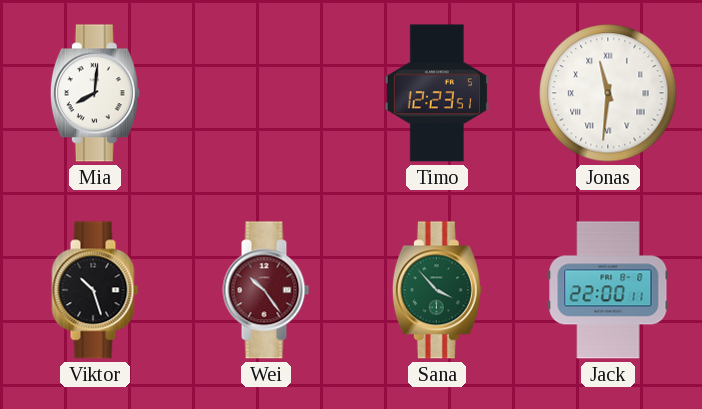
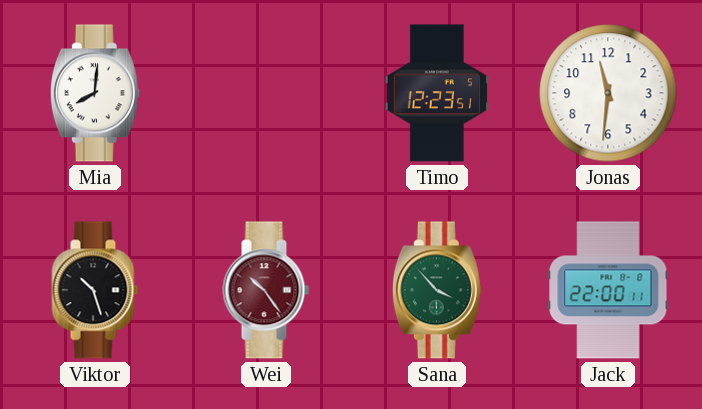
Jonas numerals: Roman -> Arabic (608, 93)
